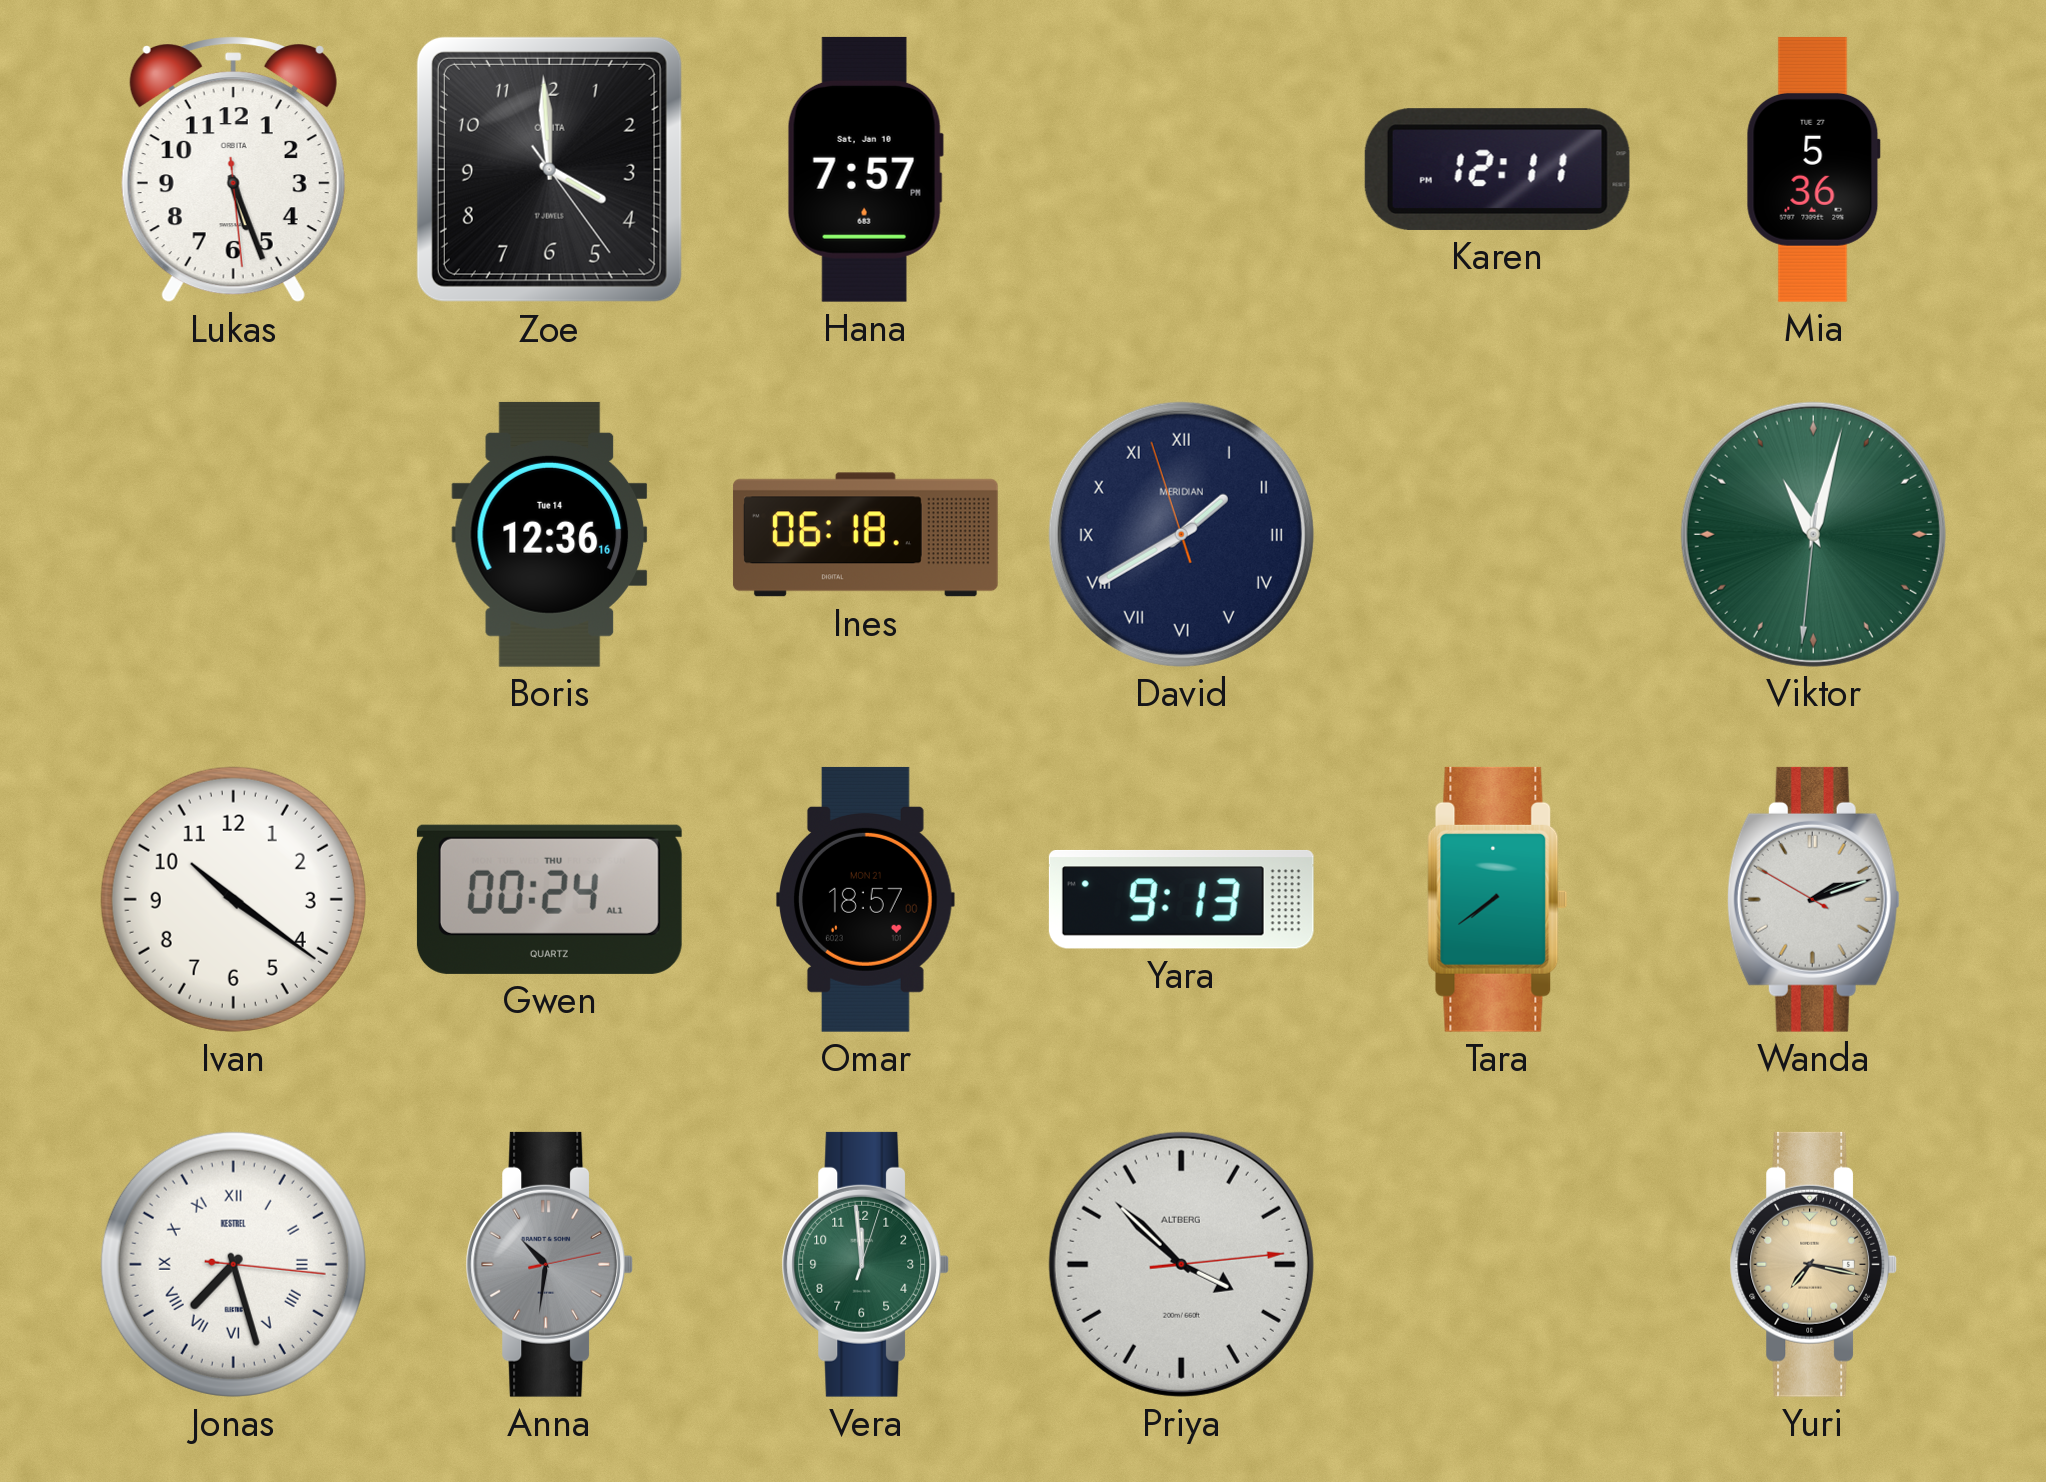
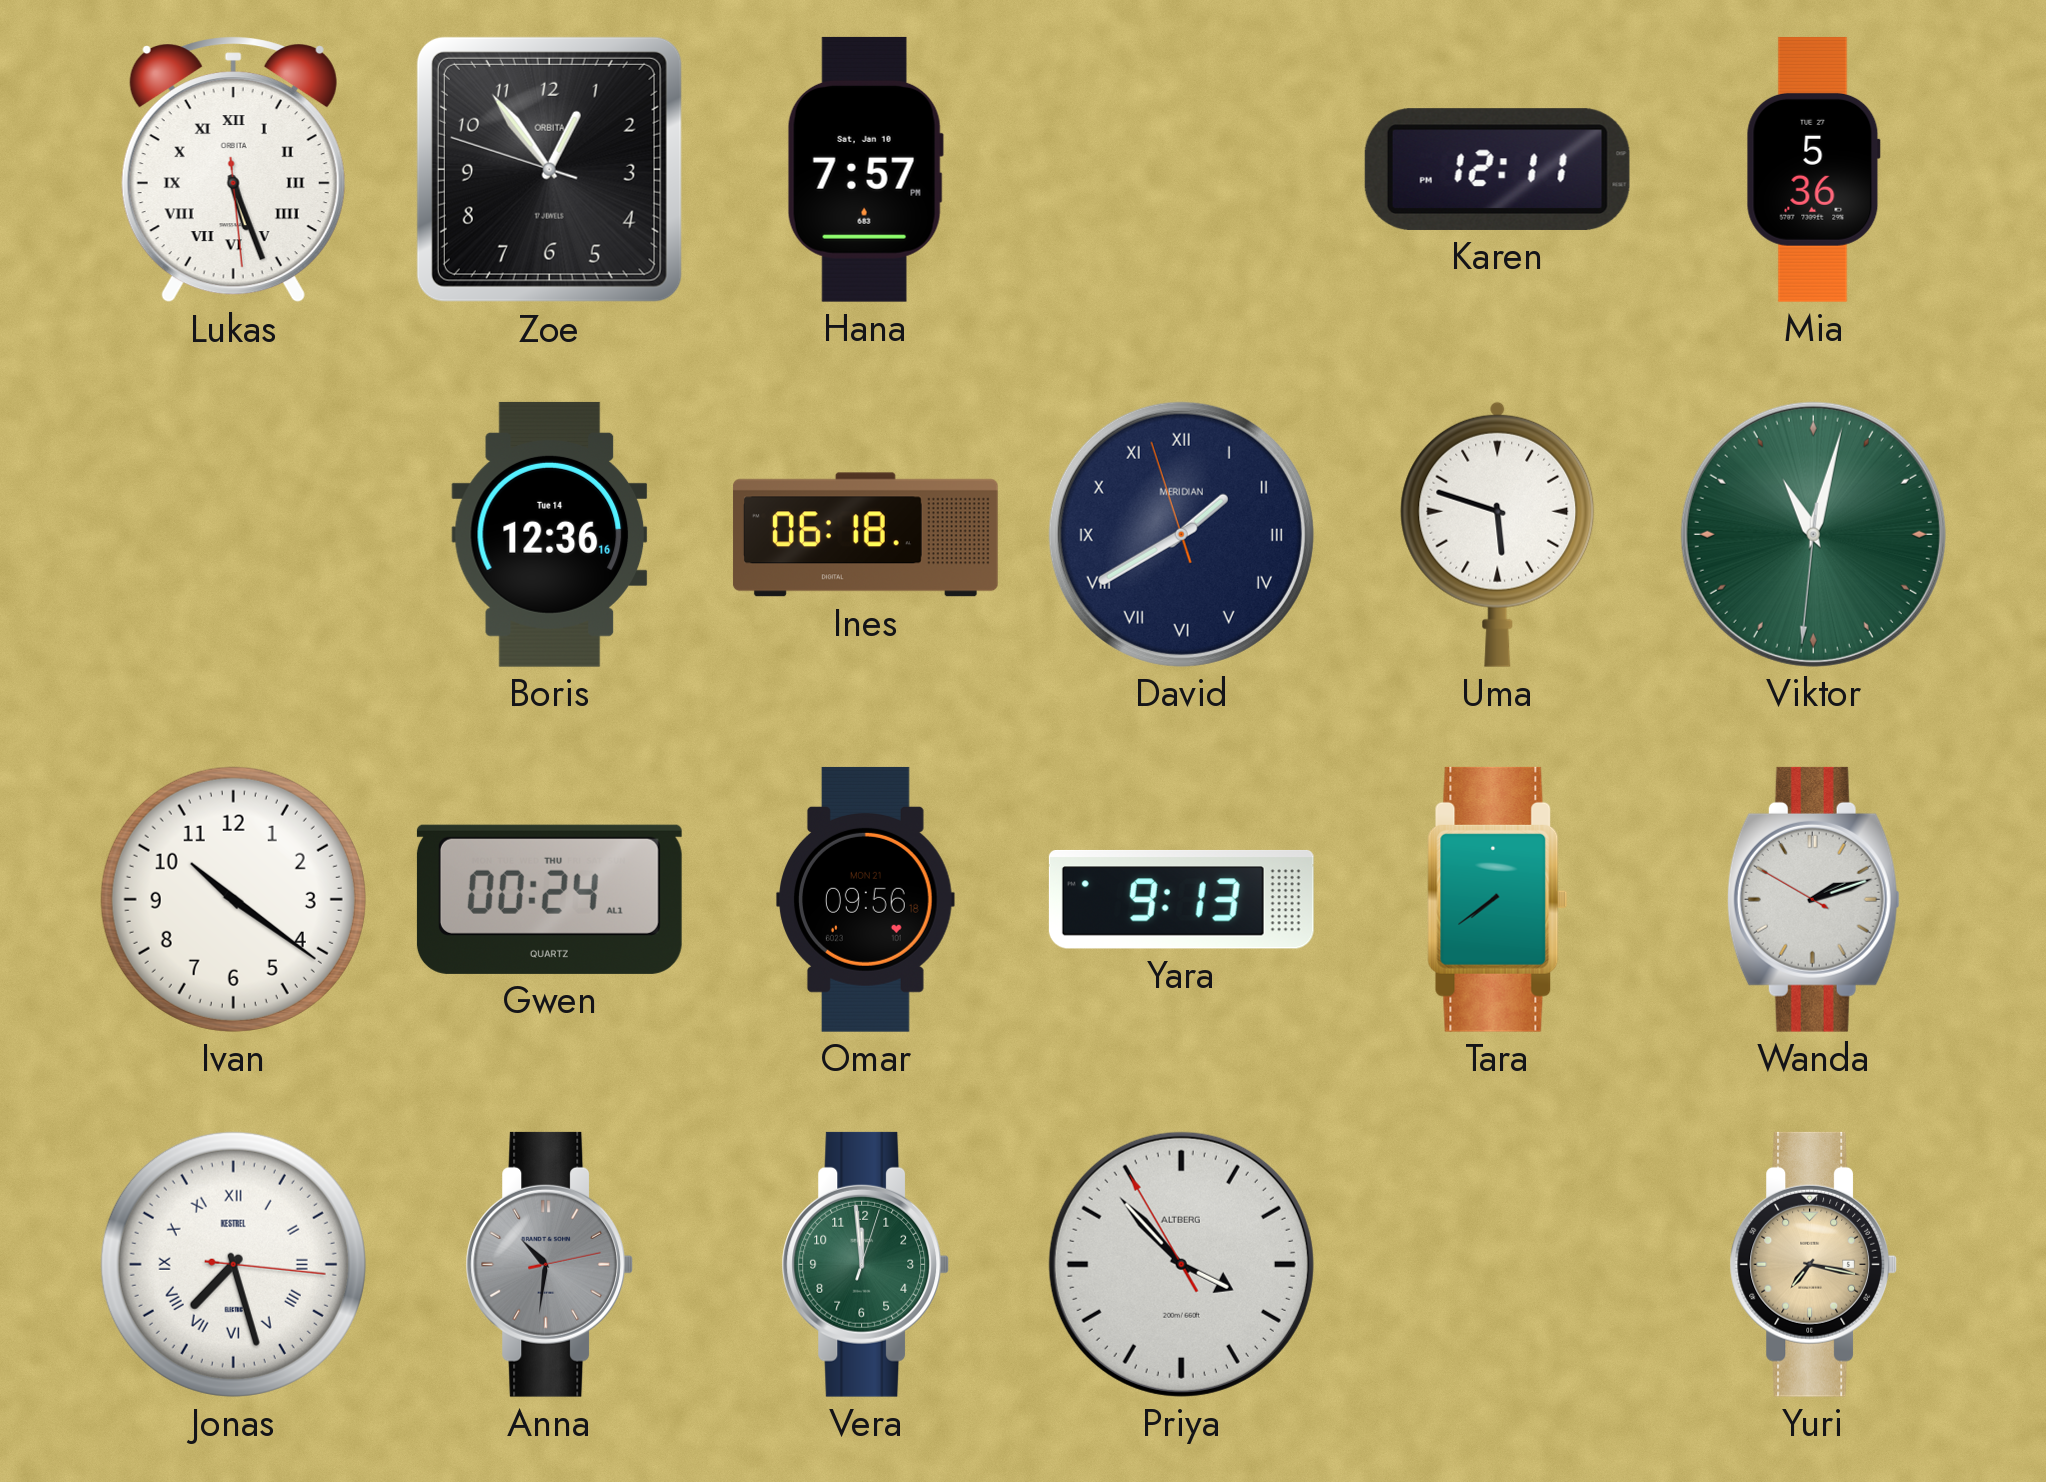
Lukas numerals: Arabic -> Roman (233, 170)
Zoe: 3:59 -> 12:53 (549, 169)
Uma: none -> 5:48 (1498, 534)
Omar: 18:57 -> 09:56 (866, 899)
Priya: 3:52:14 -> 3:52:55 (1181, 1264)
